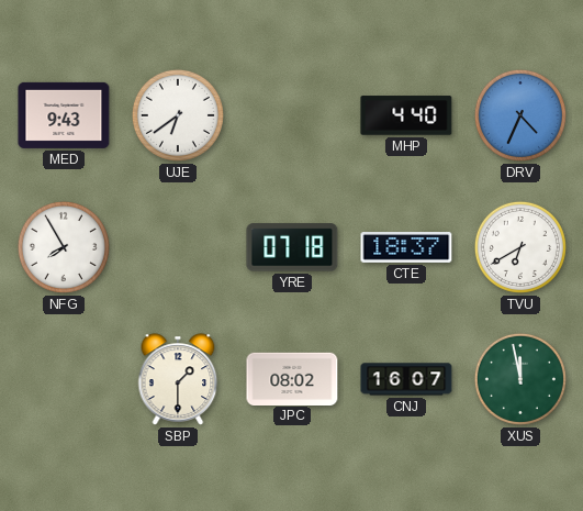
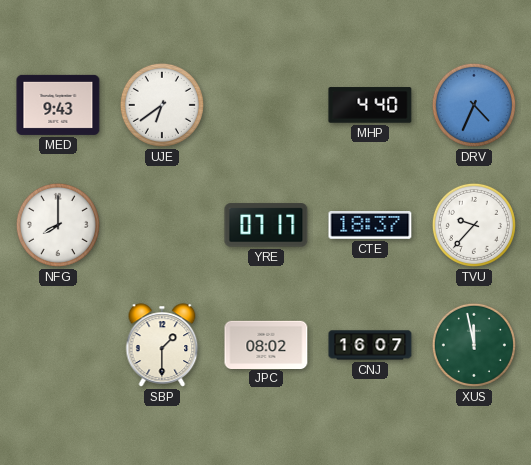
NFG: 7:55 -> 8:00 (58, 225)
YRE: 07:18 -> 07:17 (266, 225)
TVU: 6:40 -> 9:37 (474, 225)
